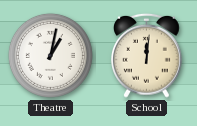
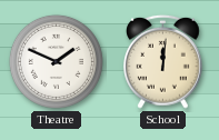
Theatre: 1:02 -> 1:49 (56, 61)
